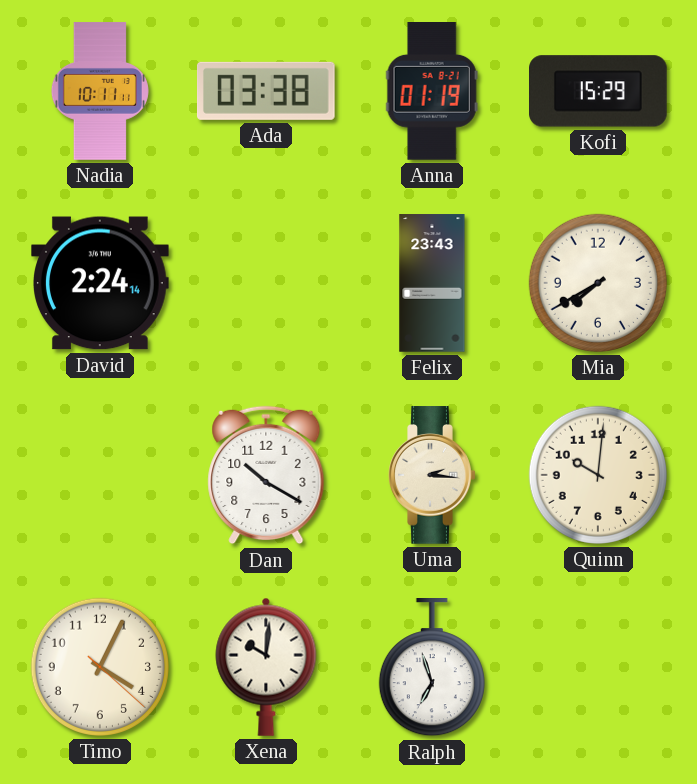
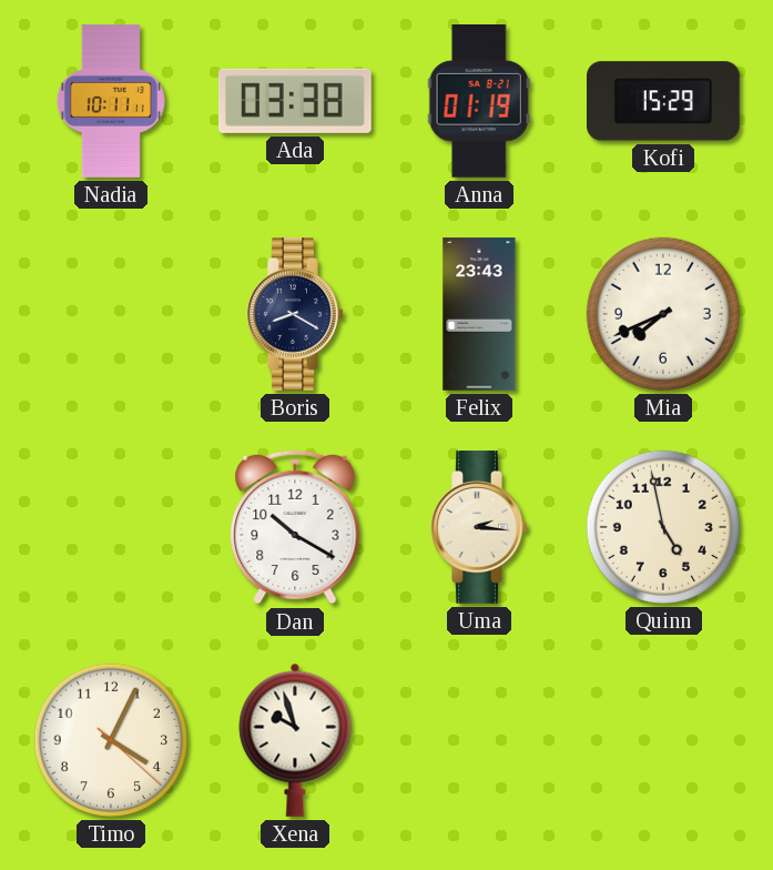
David: 2:24 -> none (101, 283)
Boris: none -> 8:20 (295, 314)
Mia: 7:40 -> 7:41 (663, 314)
Quinn: 10:01 -> 4:58 (663, 527)
Xena: 10:01 -> 9:57 (295, 740)
Ralph: 6:57 -> none (432, 668)
